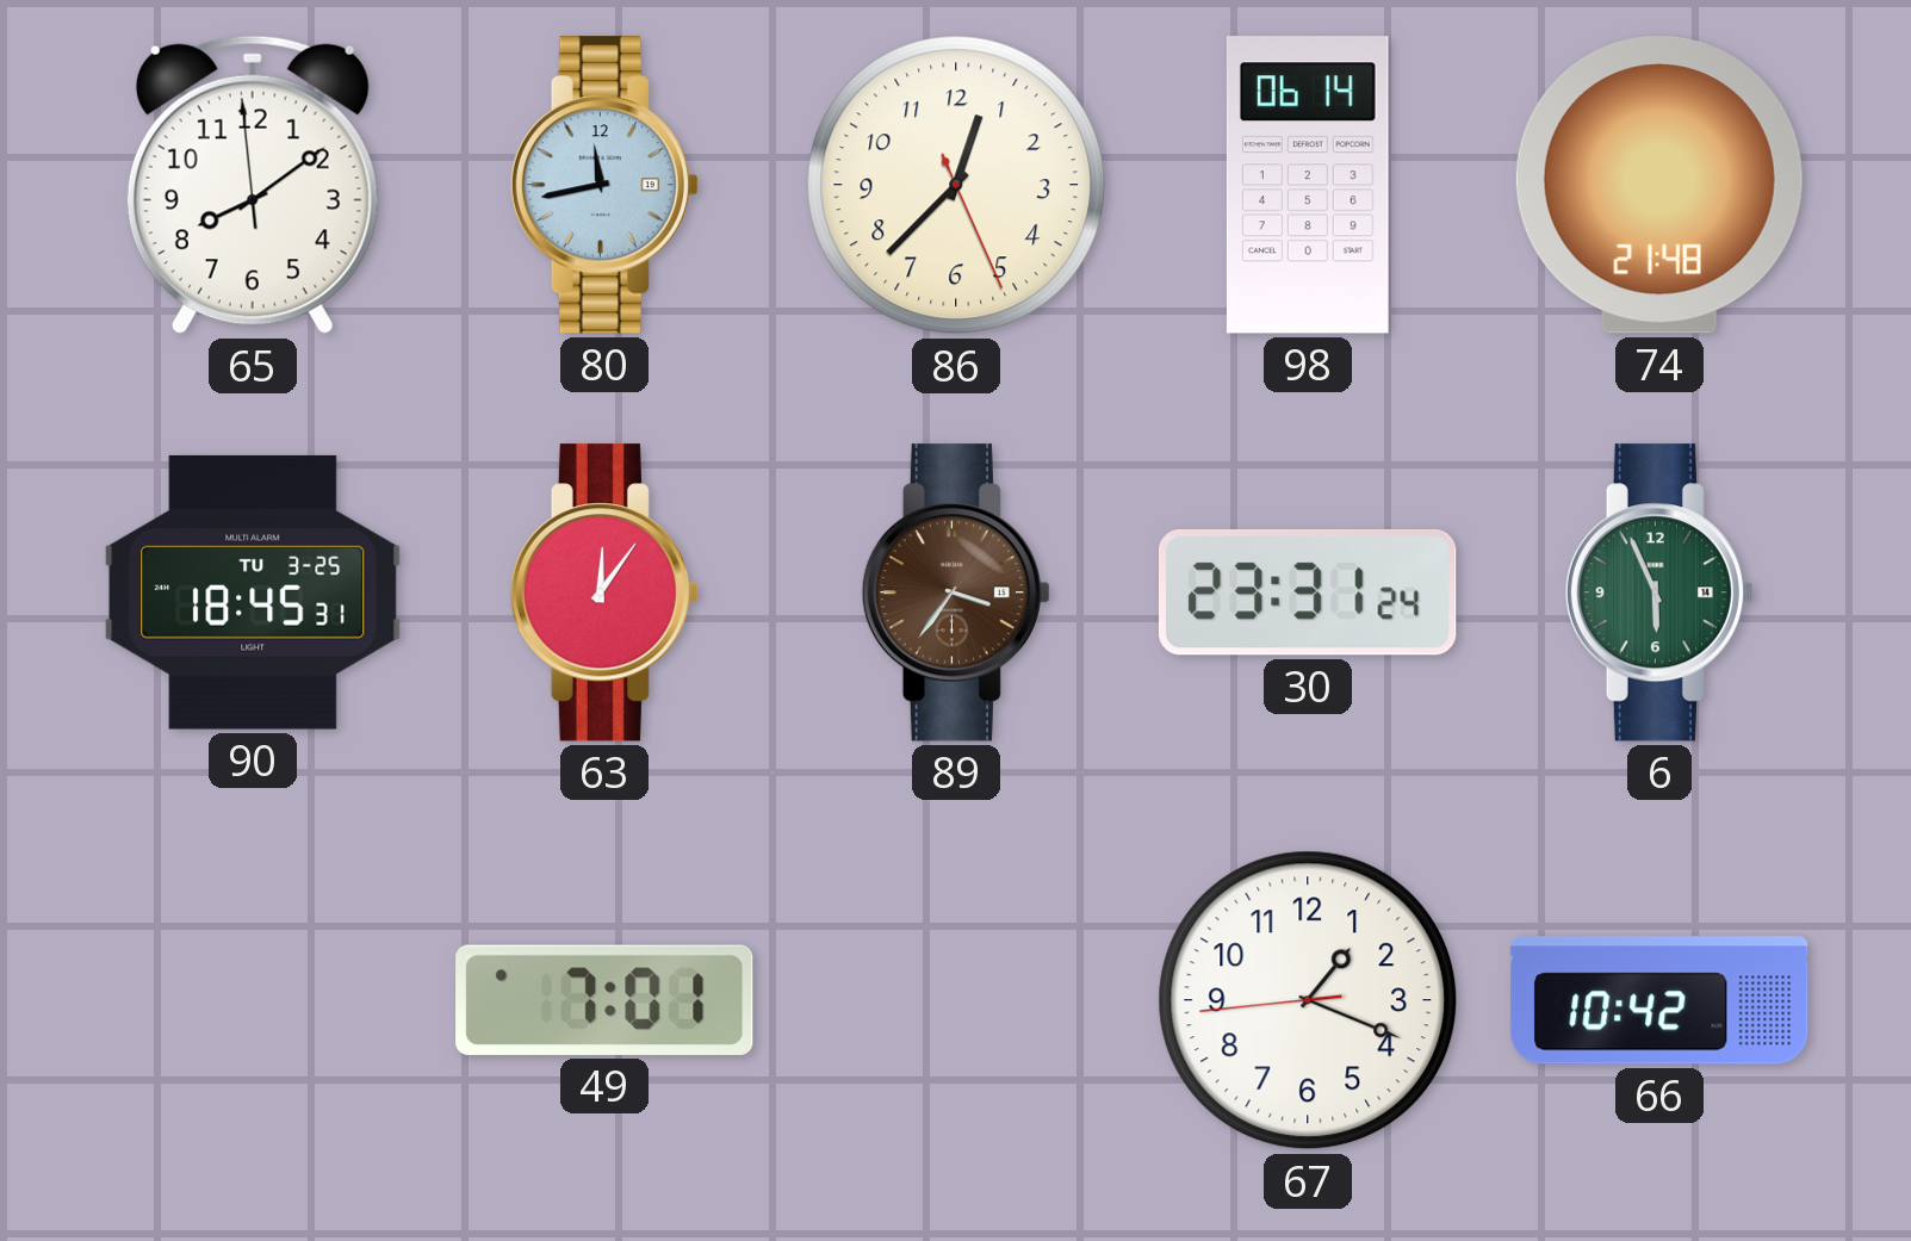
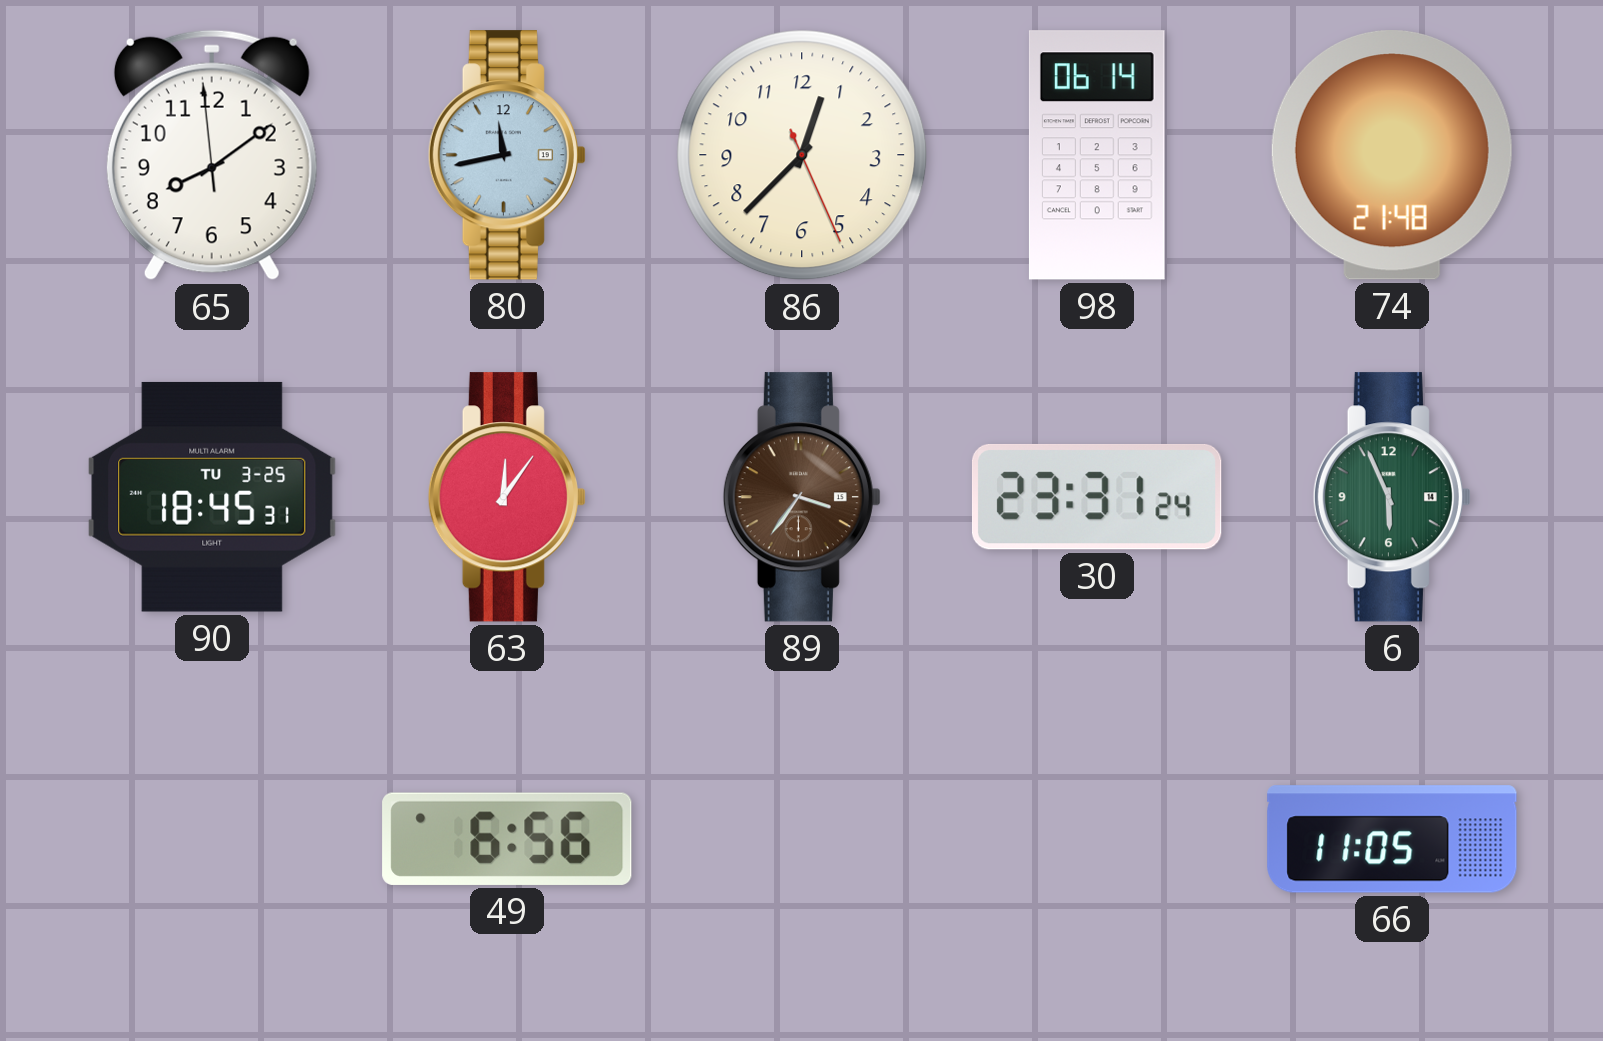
49: 7:01 -> 6:56 (507, 839)
67: 1:18 -> none (1308, 1000)
66: 10:42 -> 11:05 (1392, 839)
